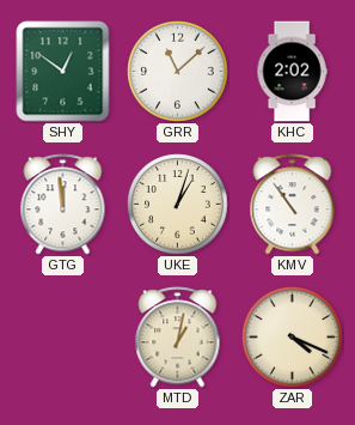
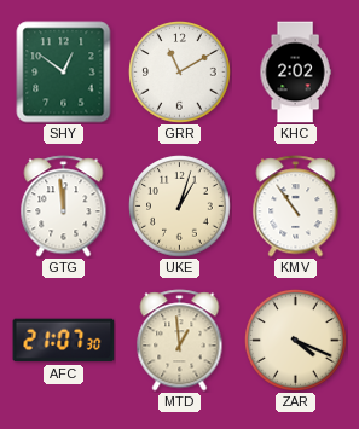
GRR: 11:08 -> 11:10 (180, 73)
AFC: none -> 21:07 (64, 341)
MTD: 1:02 -> 12:59 (180, 341)
